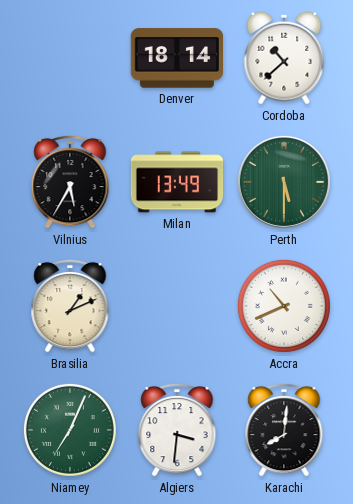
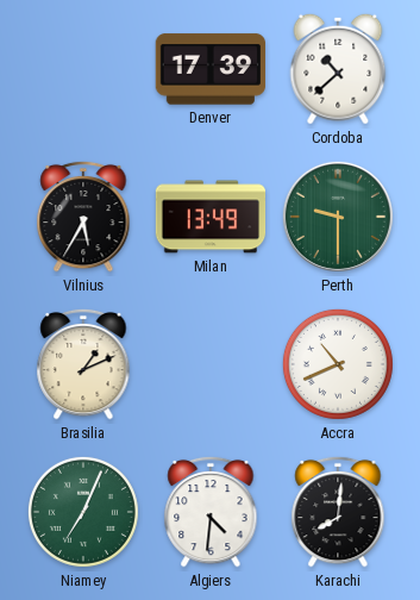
Denver: 18:14 -> 17:39 (209, 69)
Perth: 5:30 -> 9:30 (338, 217)
Algiers: 3:31 -> 4:31 (211, 512)
